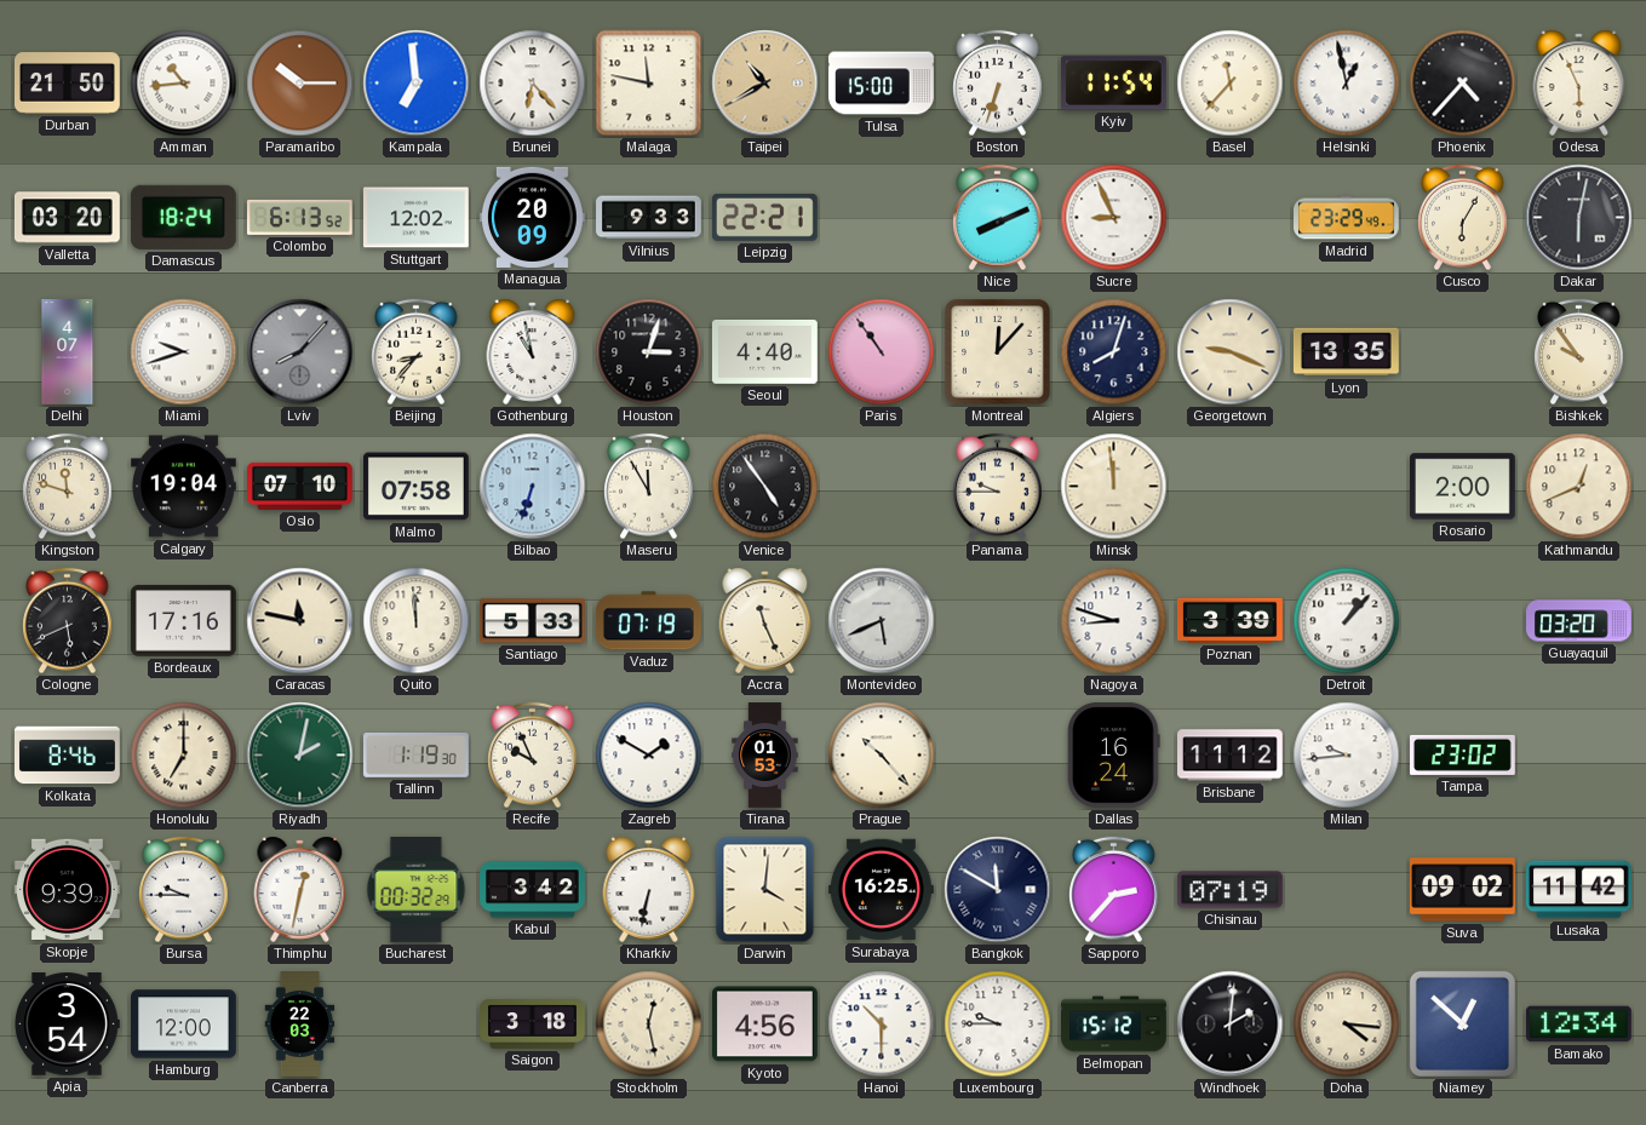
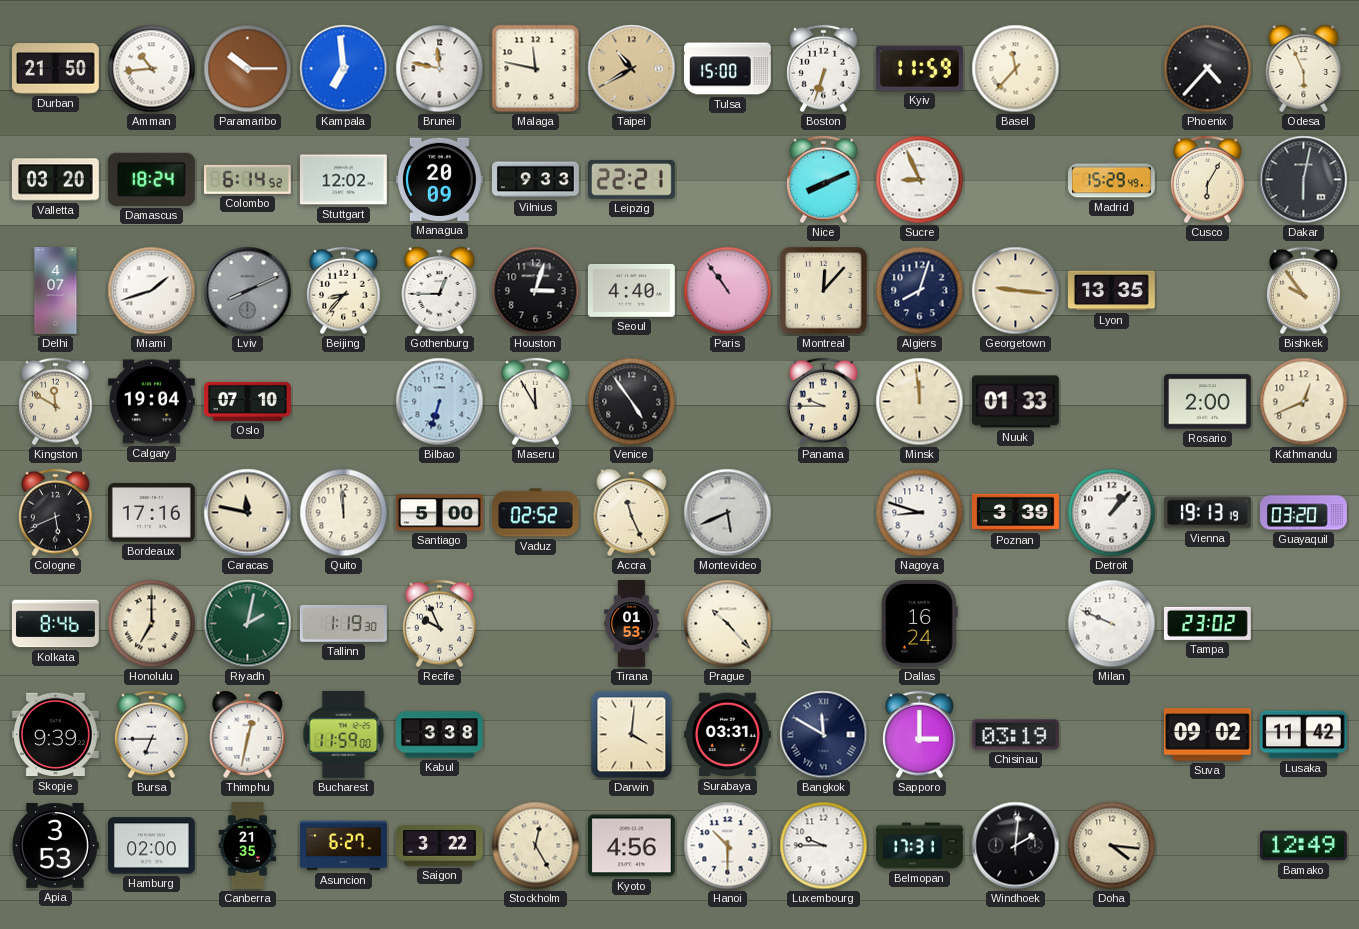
Brunei: 6:23 -> 11:47 (440, 69)
Kyiv: 11:54 -> 11:59 (919, 69)
Helsinki: 12:58 -> none (1347, 84)
Colombo: 6:13 -> 6:14 (247, 179)
Madrid: 23:29 -> 15:29 (1112, 180)
Miami: 9:42 -> 1:42 (152, 291)
Lviv: 8:07 -> 8:11 (248, 291)
Gothenburg: 10:58 -> 12:45 (440, 290)
Georgetown: 9:19 -> 9:16 (1016, 291)
Kingston: 11:48 -> 11:50 (56, 402)
Malmo: 07:58 -> none (415, 487)
Nuuk: none -> 01:33 (1015, 402)
Santiago: 5:33 -> 5:00 (440, 513)
Vaduz: 07:19 -> 02:52 (535, 513)
Vienna: none -> 19:13 (1208, 513)
Zagreb: 1:50 -> none (649, 756)
Brisbane: 11:12 -> none (1231, 756)
Milan: 9:44 -> 9:49 (1112, 624)
Bursa: 9:45 -> 6:45 (152, 735)
Bucharest: 00:32 -> 11:59 (344, 734)
Kabul: 3:42 -> 3:38 (440, 735)
Kharkiv: 6:32 -> none (649, 889)
Surabaya: 16:25 -> 03:31 (727, 735)
Sapporo: 2:37 -> 3:00 (920, 735)
Chisinau: 07:19 -> 03:19 (1015, 735)
Apia: 3:54 -> 3:53 (55, 846)
Hamburg: 12:00 -> 02:00 (152, 846)
Canberra: 22:03 -> 21:35 (248, 846)
Asuncion: none -> 6:27 (344, 846)
Saigon: 3:18 -> 3:22 (440, 846)
Stockholm: 12:28 -> 12:25 (536, 846)
Belmopan: 15:12 -> 17:31 (920, 846)
Niamey: 12:52 -> none (1462, 1023)
Bamako: 12:34 -> 12:49 (1303, 846)
